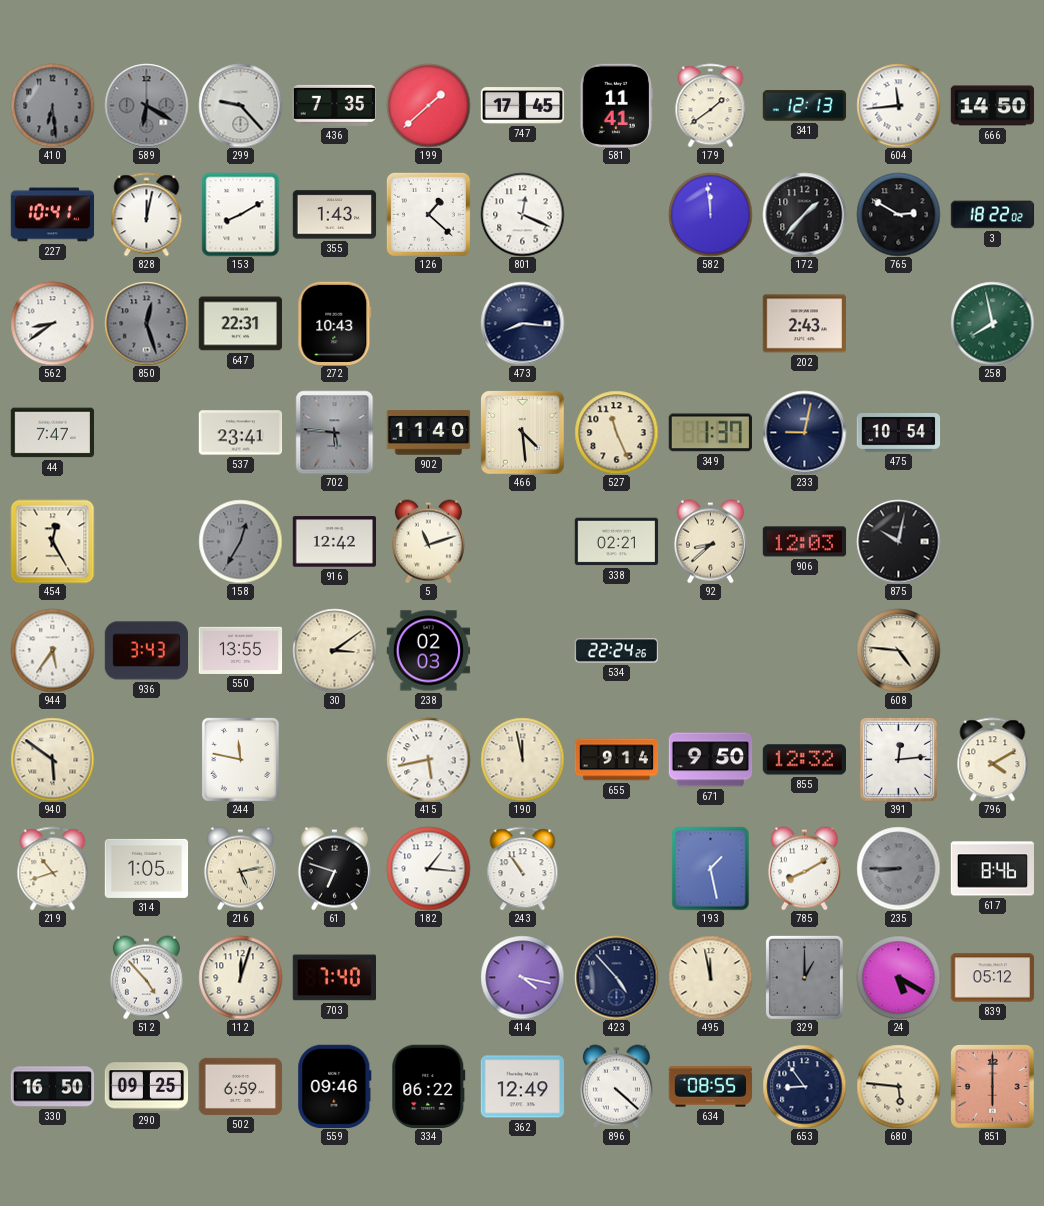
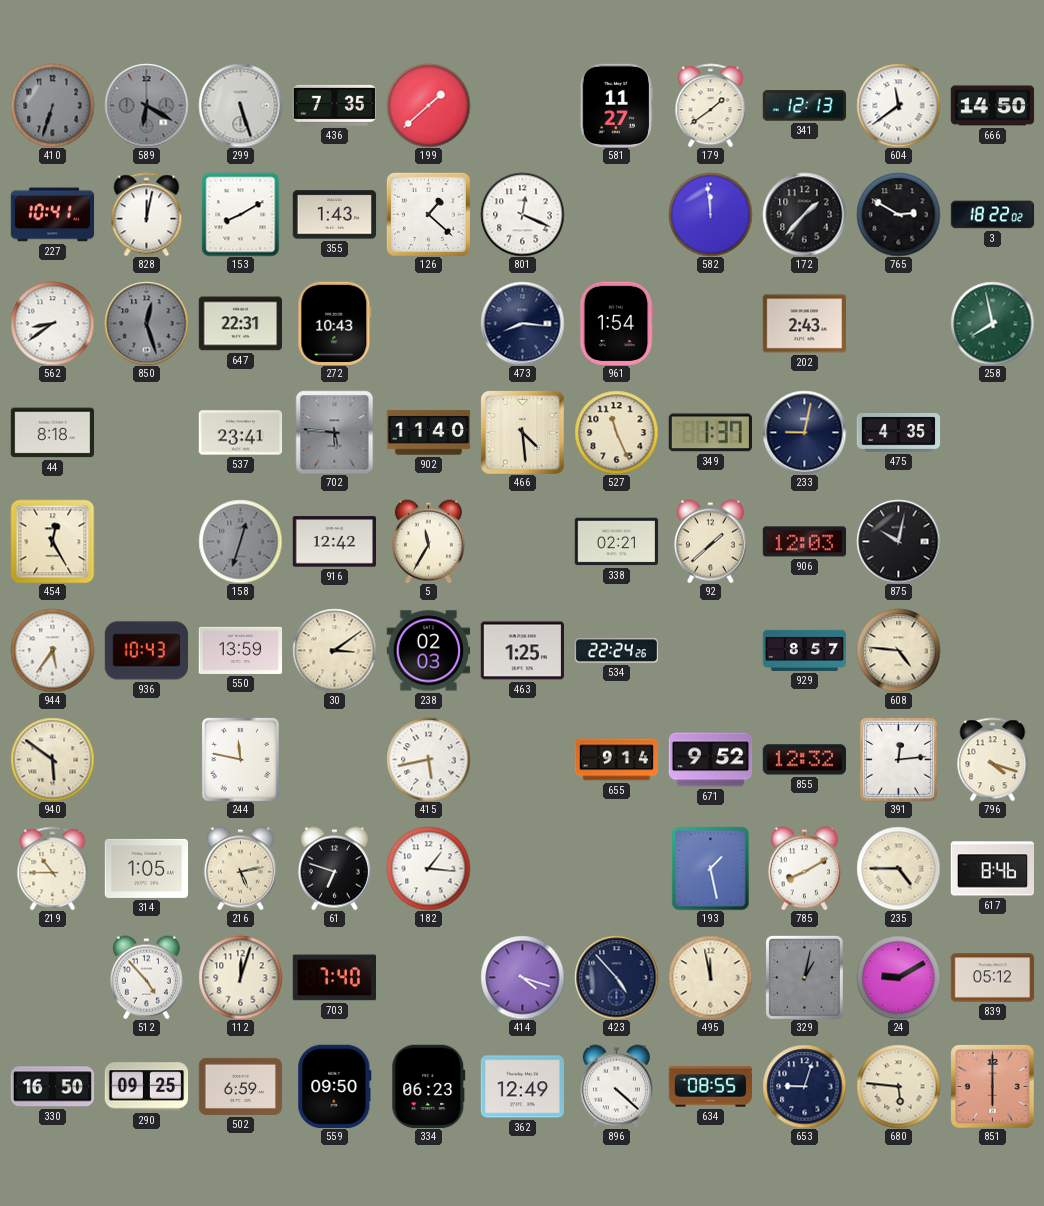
410: 6:29 -> 6:33 (52, 105)
299: 9:23 -> 5:27 (240, 105)
747: 17:45 -> none (522, 106)
581: 11:41 -> 11:27 (616, 105)
604: 11:44 -> 11:39 (898, 105)
961: none -> 1:54 (616, 323)
44: 7:47 -> 8:18 (52, 433)
475: 10:54 -> 4:35 (898, 433)
158: 12:35 -> 12:33 (240, 541)
5: 11:12 -> 11:35 (428, 541)
92: 8:38 -> 1:38 (710, 541)
936: 3:43 -> 10:43 (146, 651)
550: 13:55 -> 13:59 (240, 650)
463: none -> 1:25 (522, 651)
929: none -> 8:57 (804, 650)
190: 11:58 -> none (522, 759)
671: 9:50 -> 9:52 (710, 760)
796: 4:10 -> 4:18 (993, 759)
219: 10:42 -> 10:45 (53, 868)
243: 10:54 -> none (523, 868)
235: 8:45 -> 4:45 (898, 868)
235 dial: grey -> cream (898, 868)
414: 4:17 -> 4:18 (522, 977)
329: 1:00 -> 1:02 (804, 977)
24: 5:20 -> 9:10 (898, 977)
559: 09:46 -> 09:50 (335, 1086)
334: 06:22 -> 06:23 (429, 1086)
653: 8:54 -> 9:03 (804, 1086)
